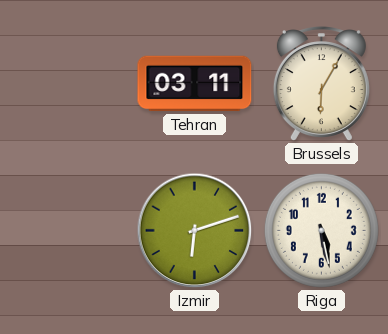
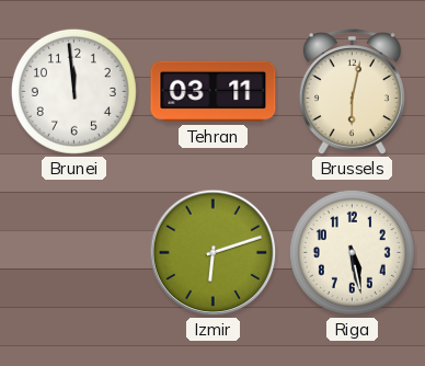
Brunei: none -> 11:59 (73, 91)
Brussels: 6:05 -> 6:02 (352, 92)
